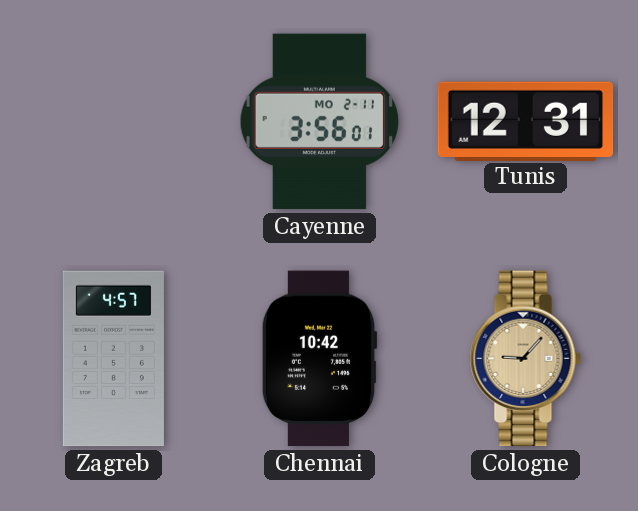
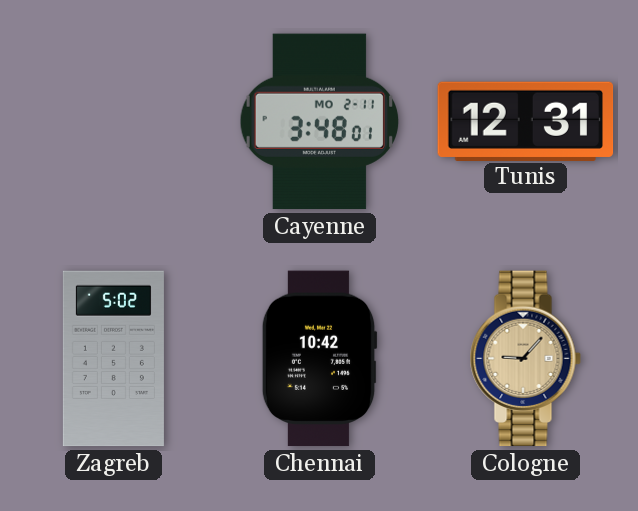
Cayenne: 3:56 -> 3:48 (319, 122)
Zagreb: 4:57 -> 5:02 (113, 359)
